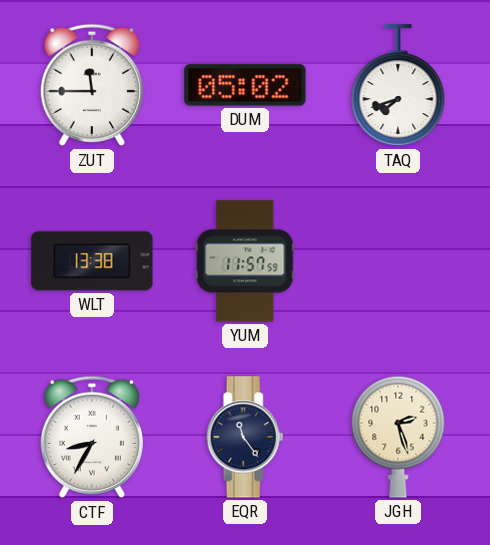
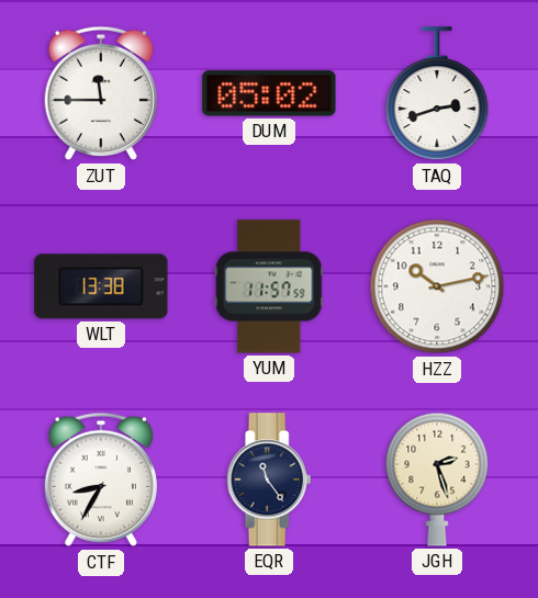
TAQ: 7:42 -> 2:42 (437, 94)
HZZ: none -> 10:13 (437, 286)
